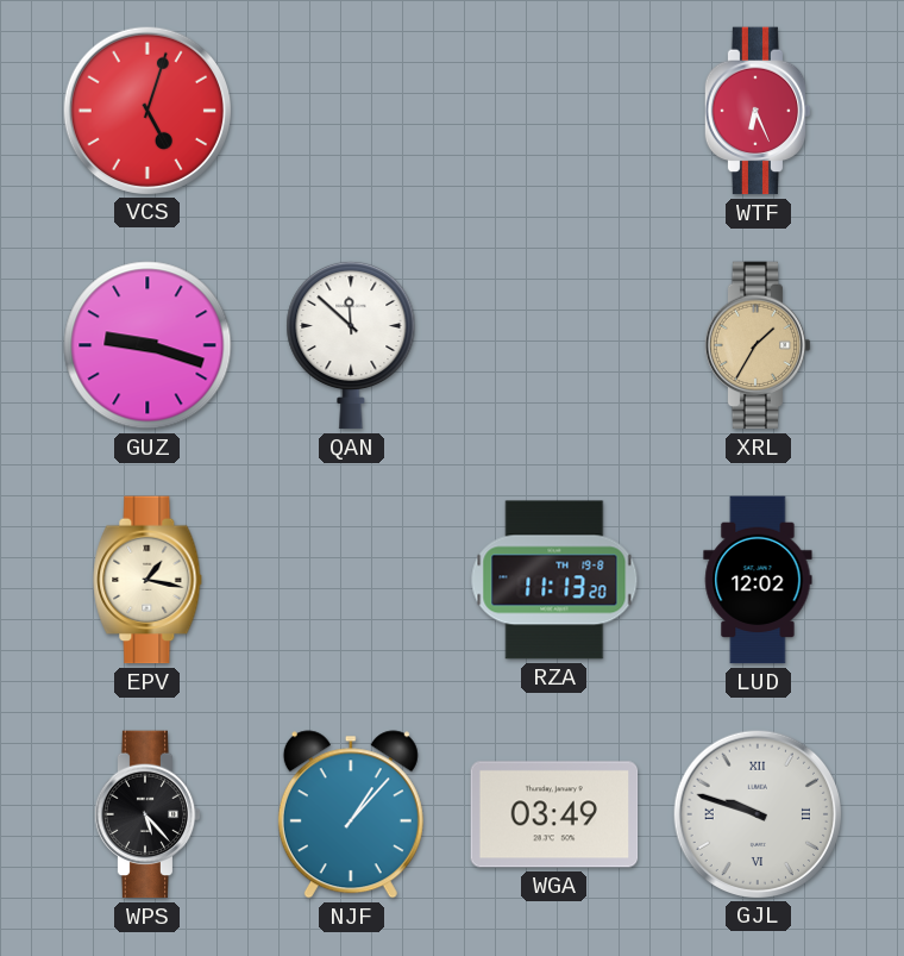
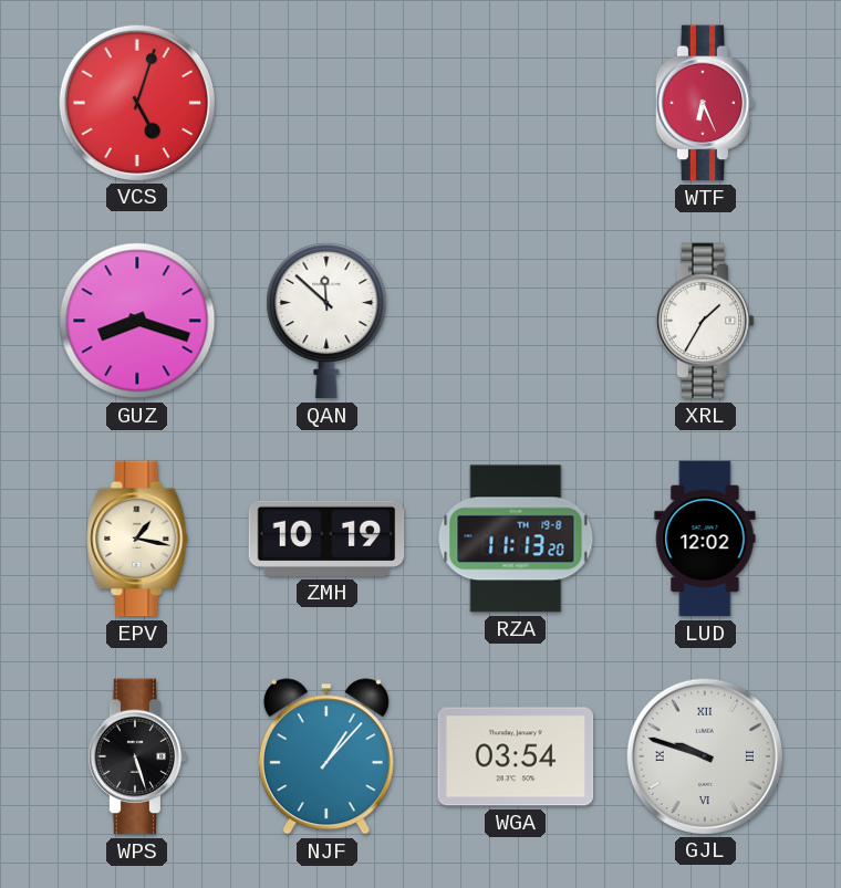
GUZ: 9:18 -> 8:18 (137, 321)
XRL dial: champagne -> white (705, 321)
ZMH: none -> 10:19 (326, 539)
WPS: 5:23 -> 5:27 (137, 756)
WGA: 03:49 -> 03:54 (516, 756)
